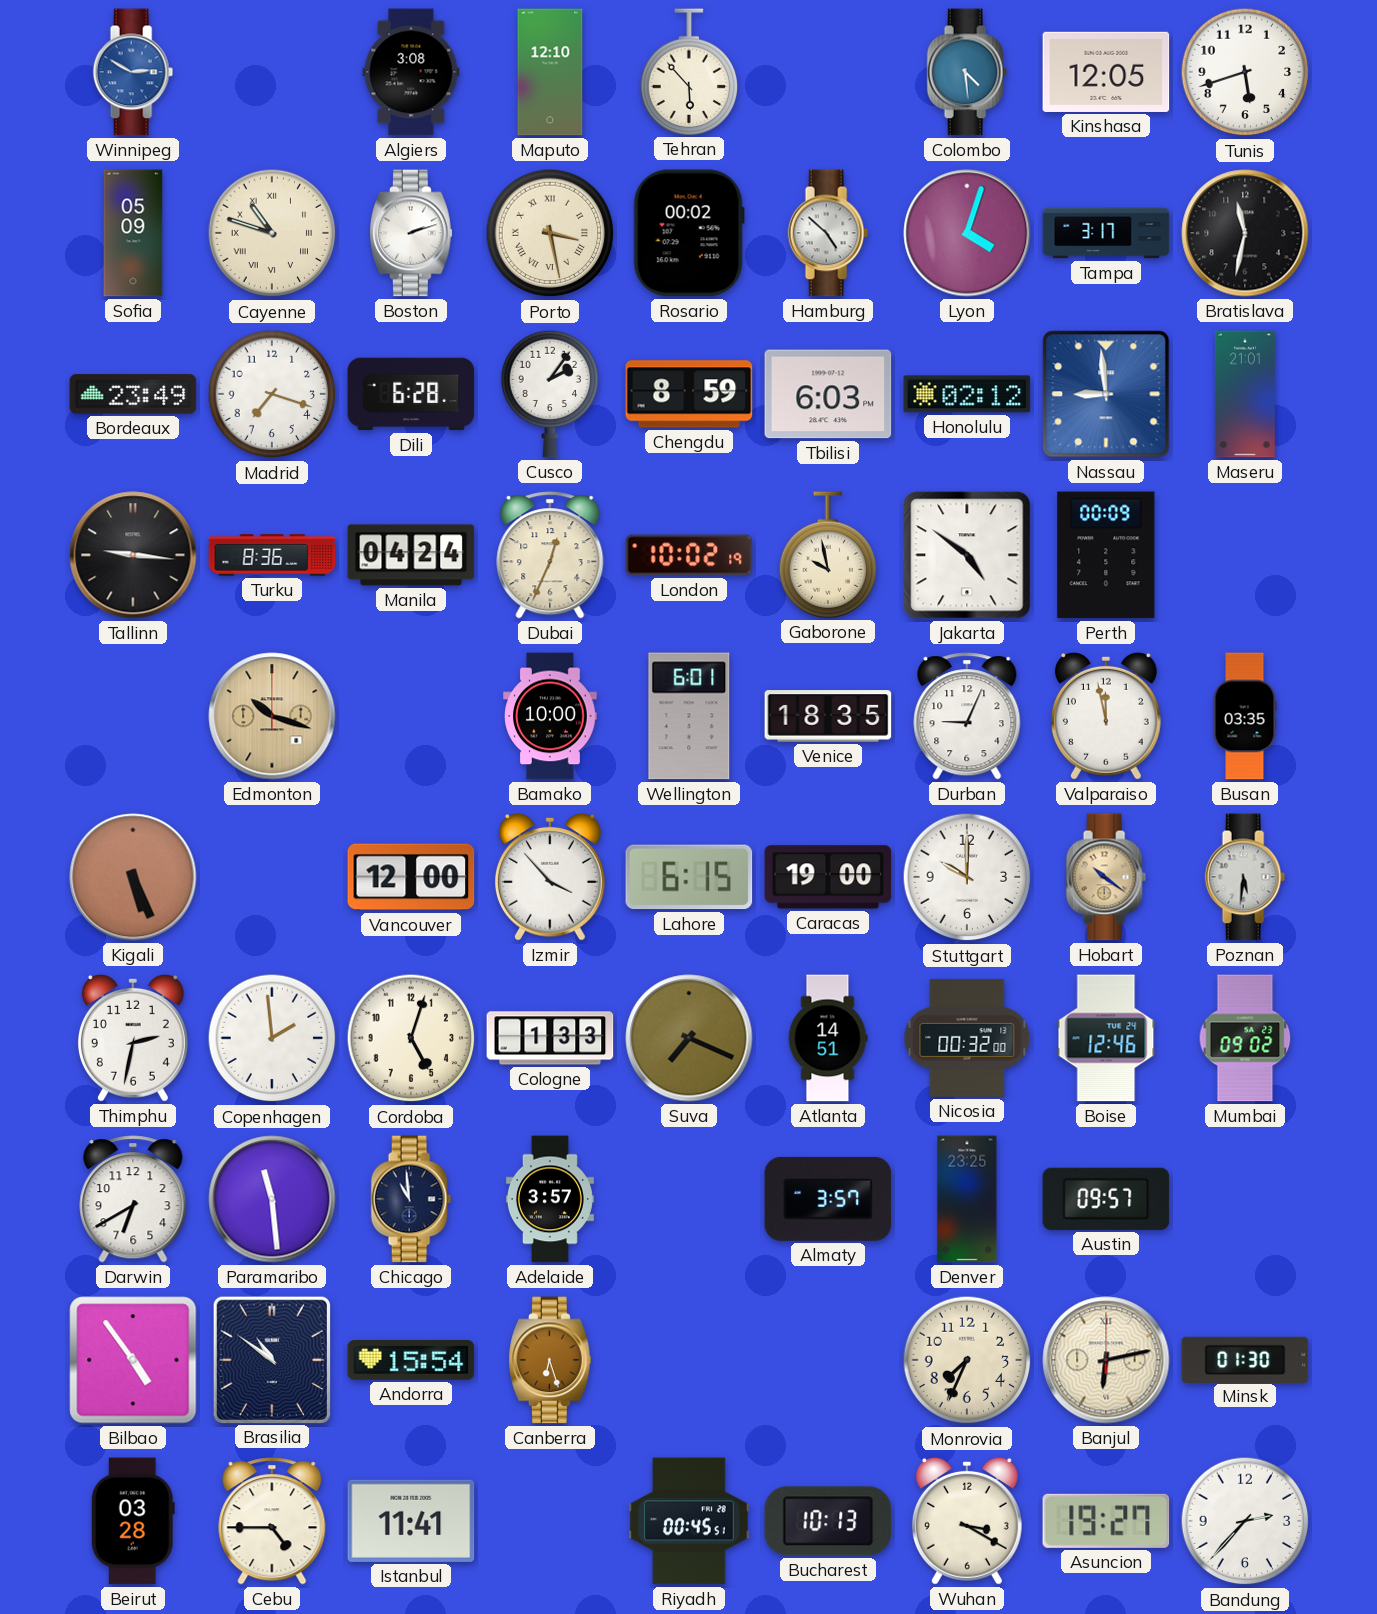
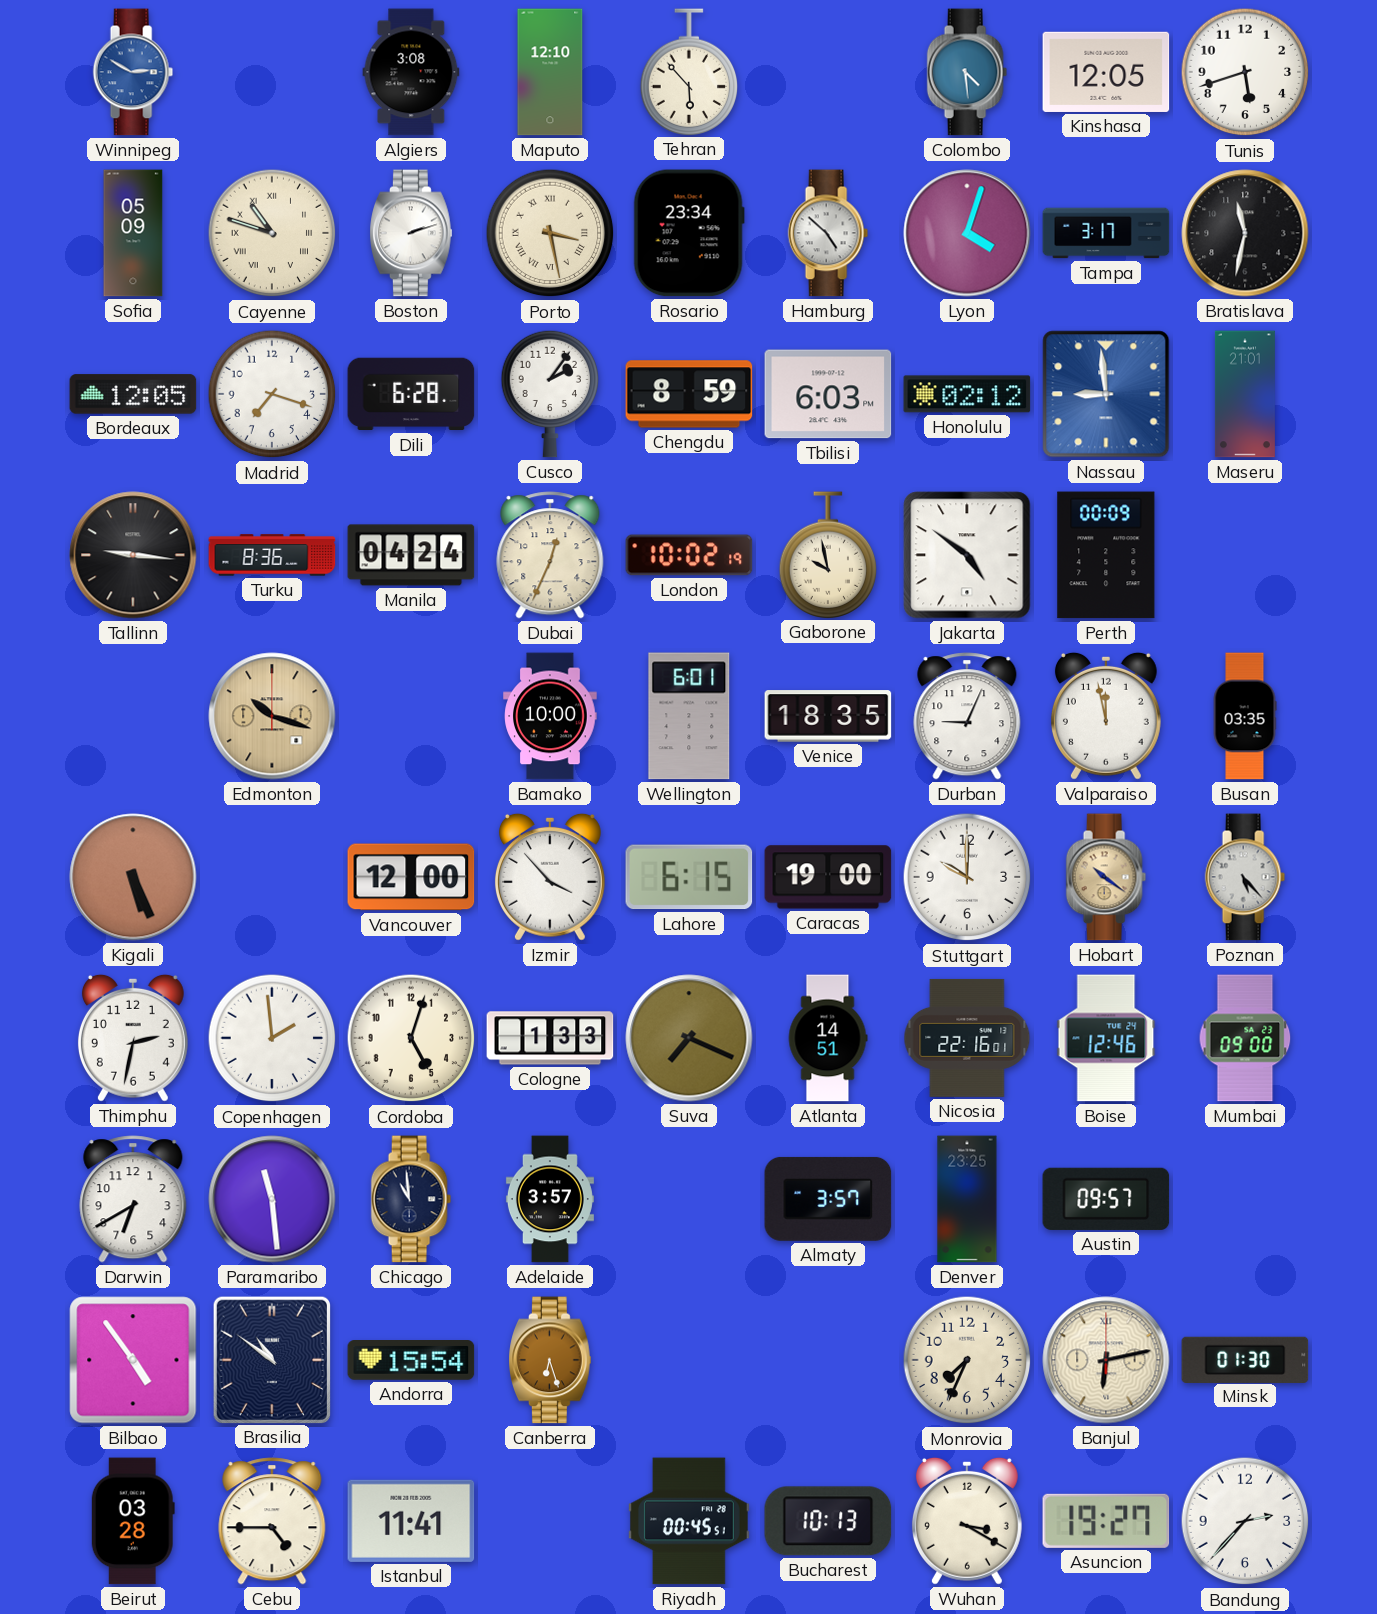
Rosario: 00:02 -> 23:34 (689, 233)
Bordeaux: 23:49 -> 12:05 (133, 394)
Poznan: 5:31 -> 5:23 (1245, 877)
Nicosia: 00:32 -> 22:16 (967, 1038)
Mumbai: 09:02 -> 09:00 (1245, 1038)
